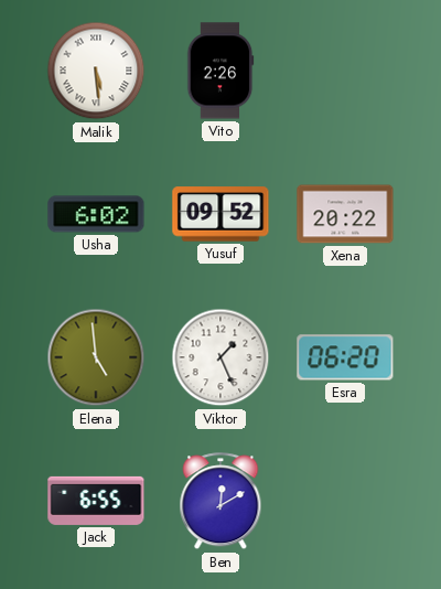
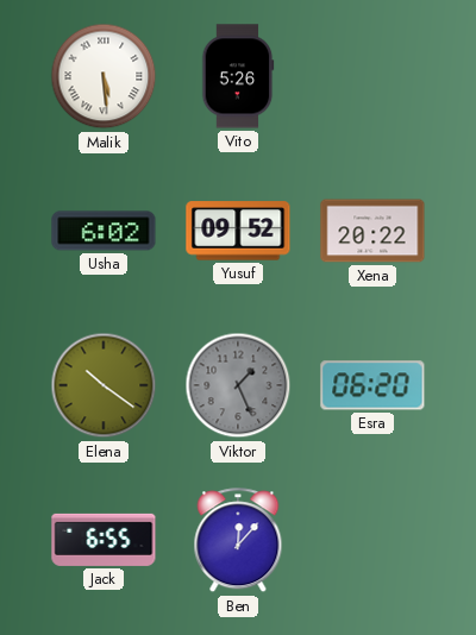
Vito: 2:26 -> 5:26 (238, 76)
Elena: 4:59 -> 10:21 (104, 385)
Viktor dial: white -> grey (238, 385)
Ben: 12:10 -> 12:07 (238, 541)
